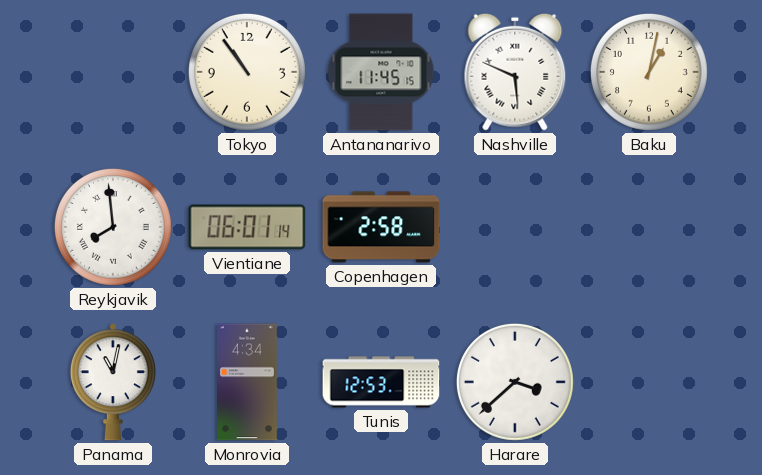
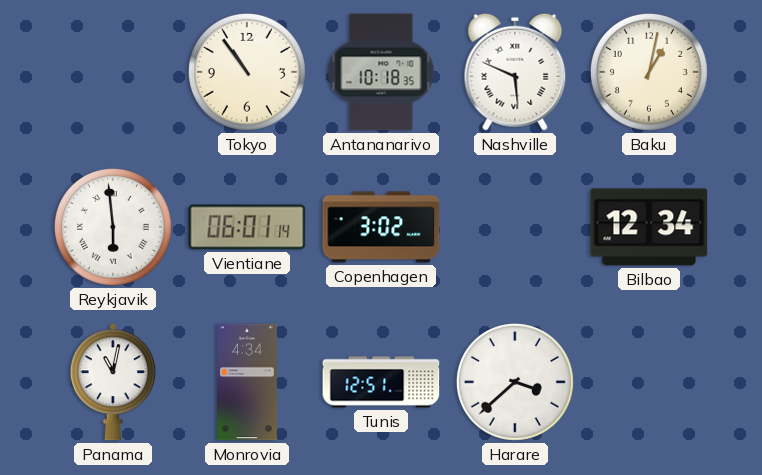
Antananarivo: 11:45 -> 10:18 (381, 72)
Reykjavik: 7:59 -> 5:59 (113, 227)
Copenhagen: 2:58 -> 3:02 (381, 227)
Bilbao: none -> 12:34 (649, 227)
Tunis: 12:53 -> 12:51 (381, 382)
